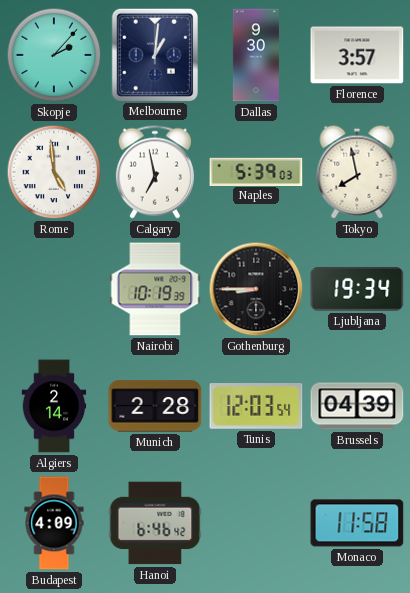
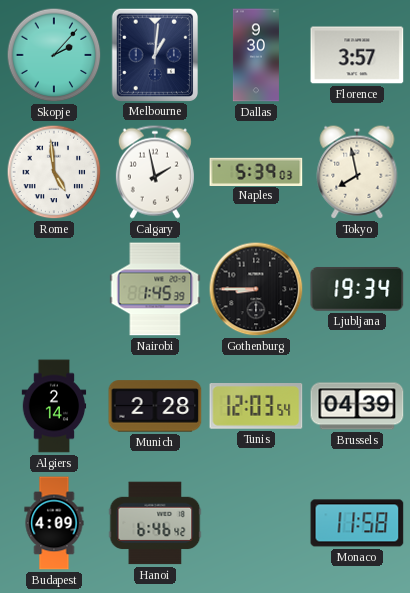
Calgary: 6:58 -> 1:58 (155, 172)
Nairobi: 10:19 -> 1:45 (155, 289)
